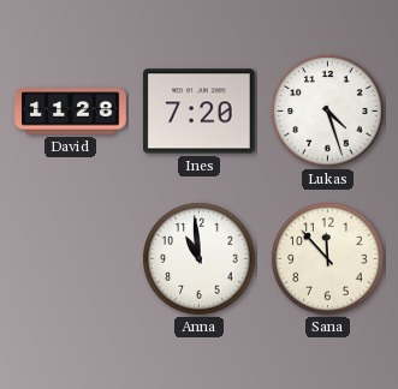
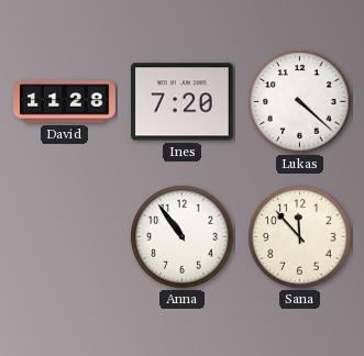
Lukas: 4:27 -> 4:22 (300, 102)
Anna: 10:59 -> 10:54 (183, 237)
